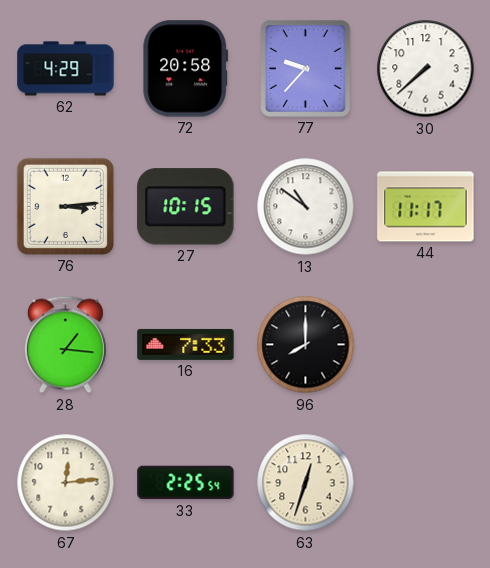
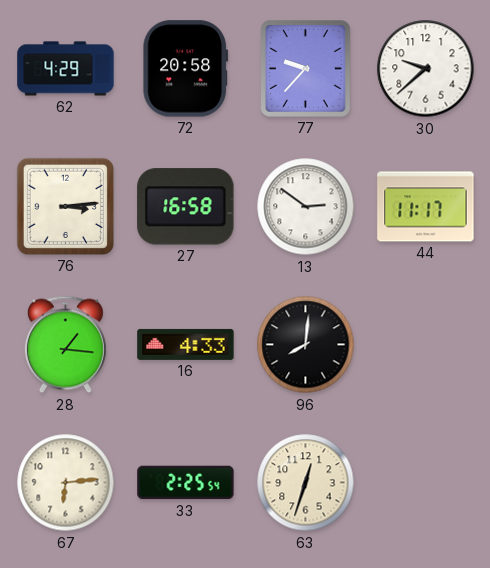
30: 7:38 -> 9:38 (426, 69)
27: 10:15 -> 16:58 (186, 207)
13: 10:51 -> 2:51 (306, 207)
16: 7:33 -> 4:33 (186, 344)
96: 8:00 -> 8:01 (306, 345)
67: 12:14 -> 6:14 (66, 483)
